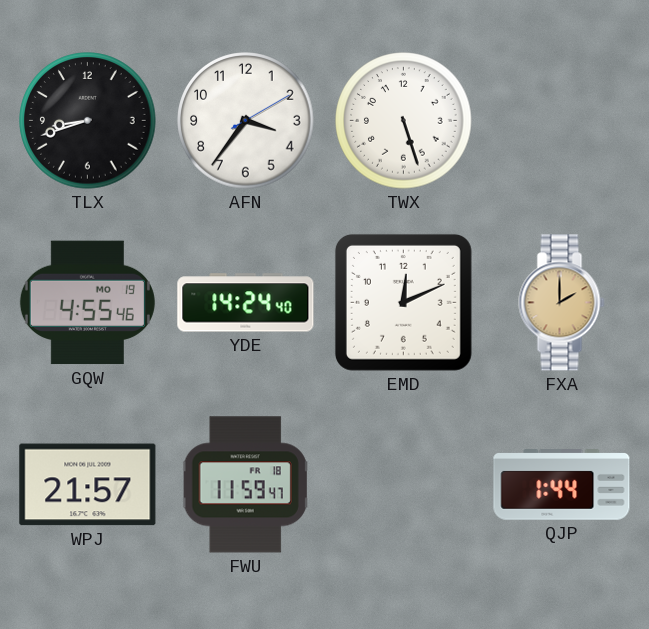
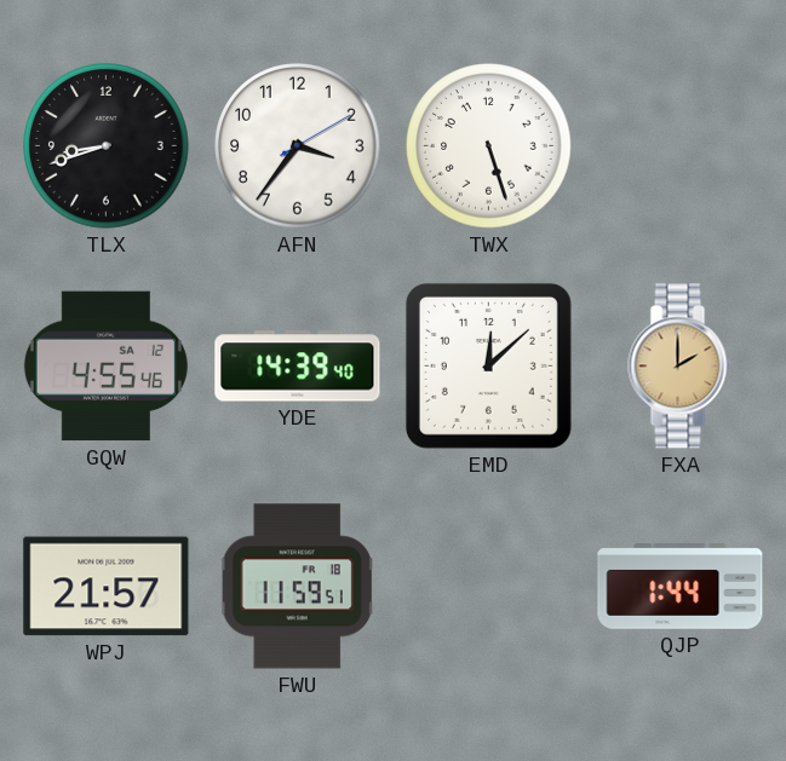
GQW date: MO 19 -> SA 12 (105, 367)
YDE: 14:24 -> 14:39 (298, 367)
EMD: 12:11 -> 12:08 (488, 365)
FWU: 11:59:47 -> 11:59:51 (298, 587)
